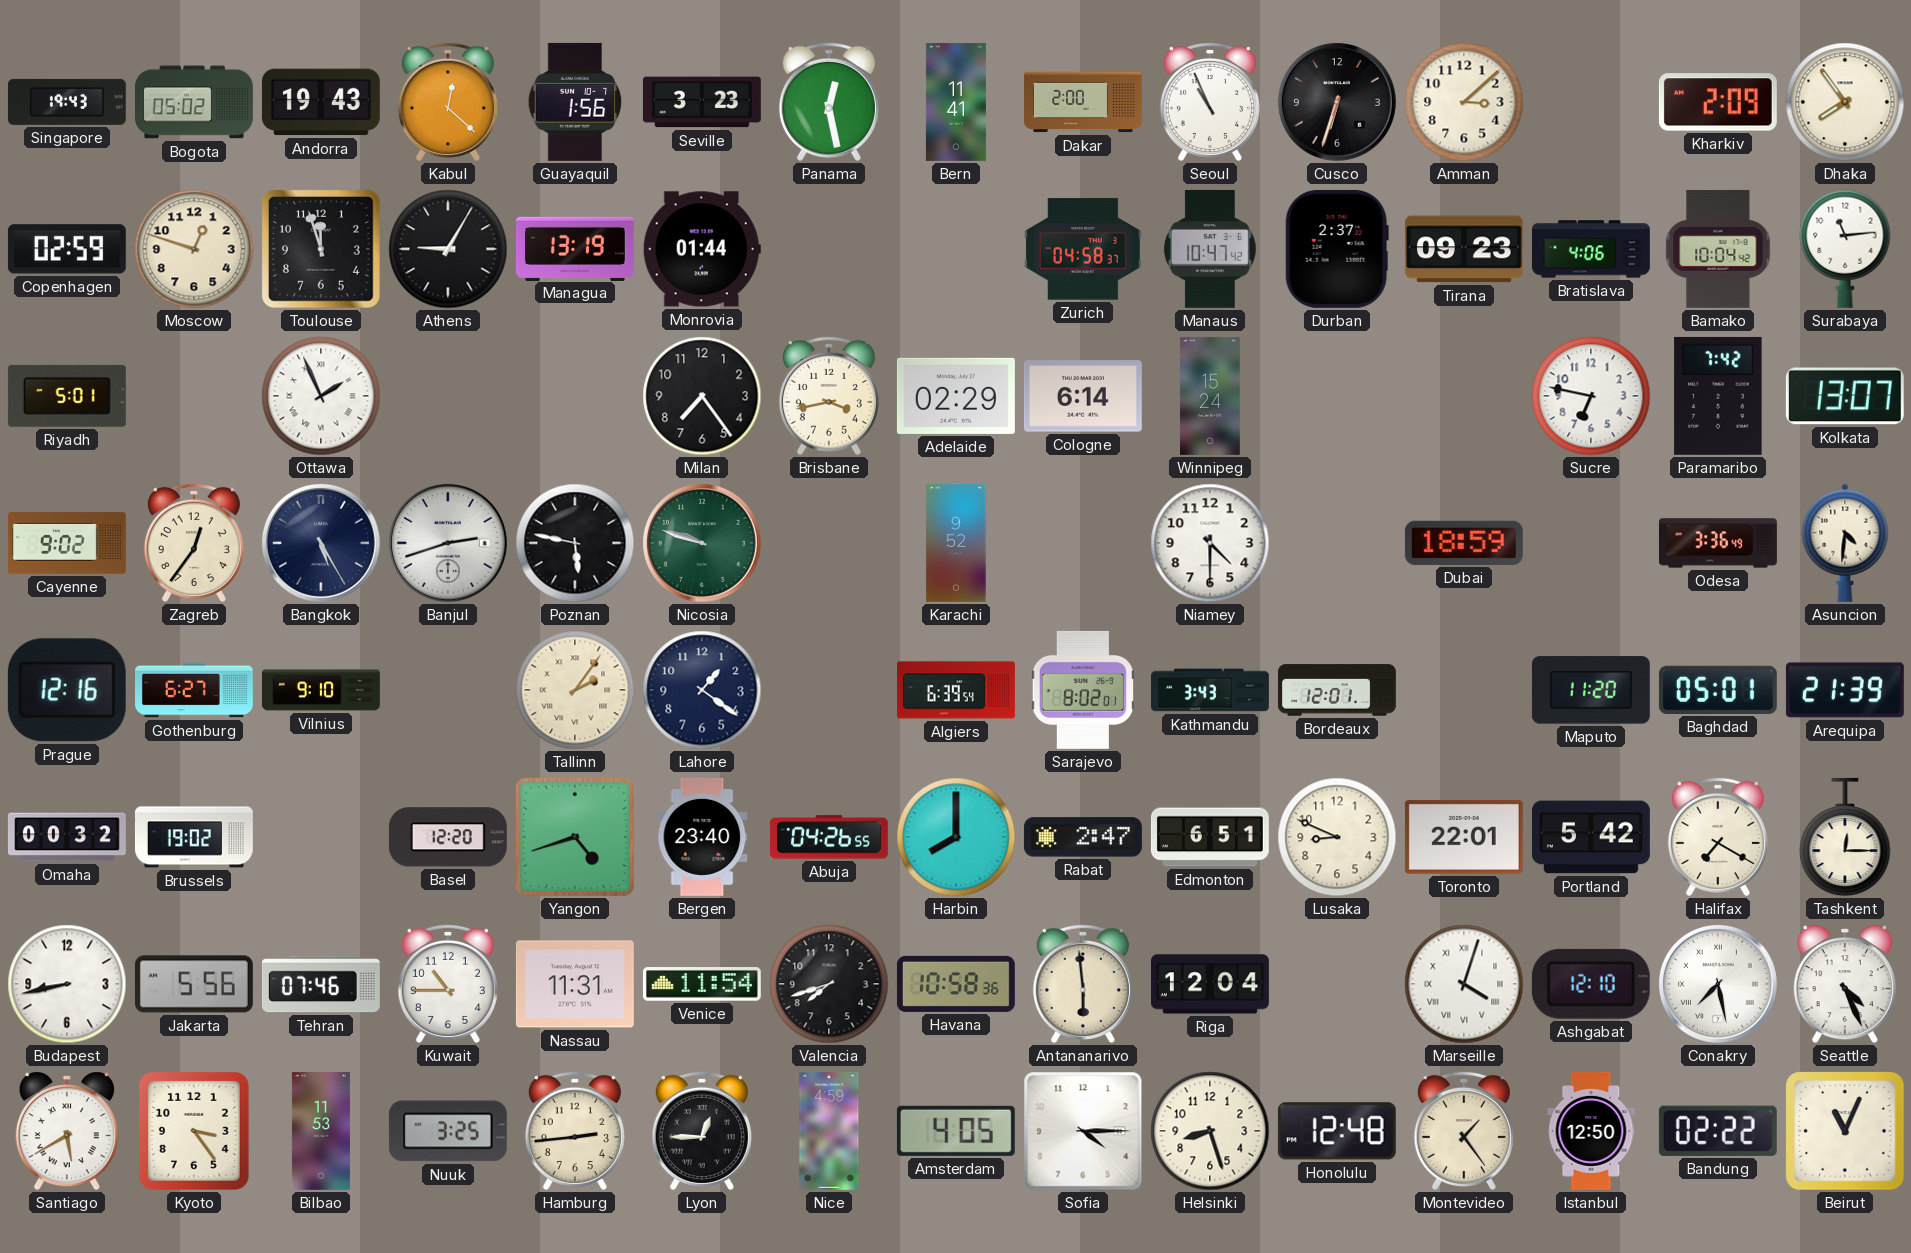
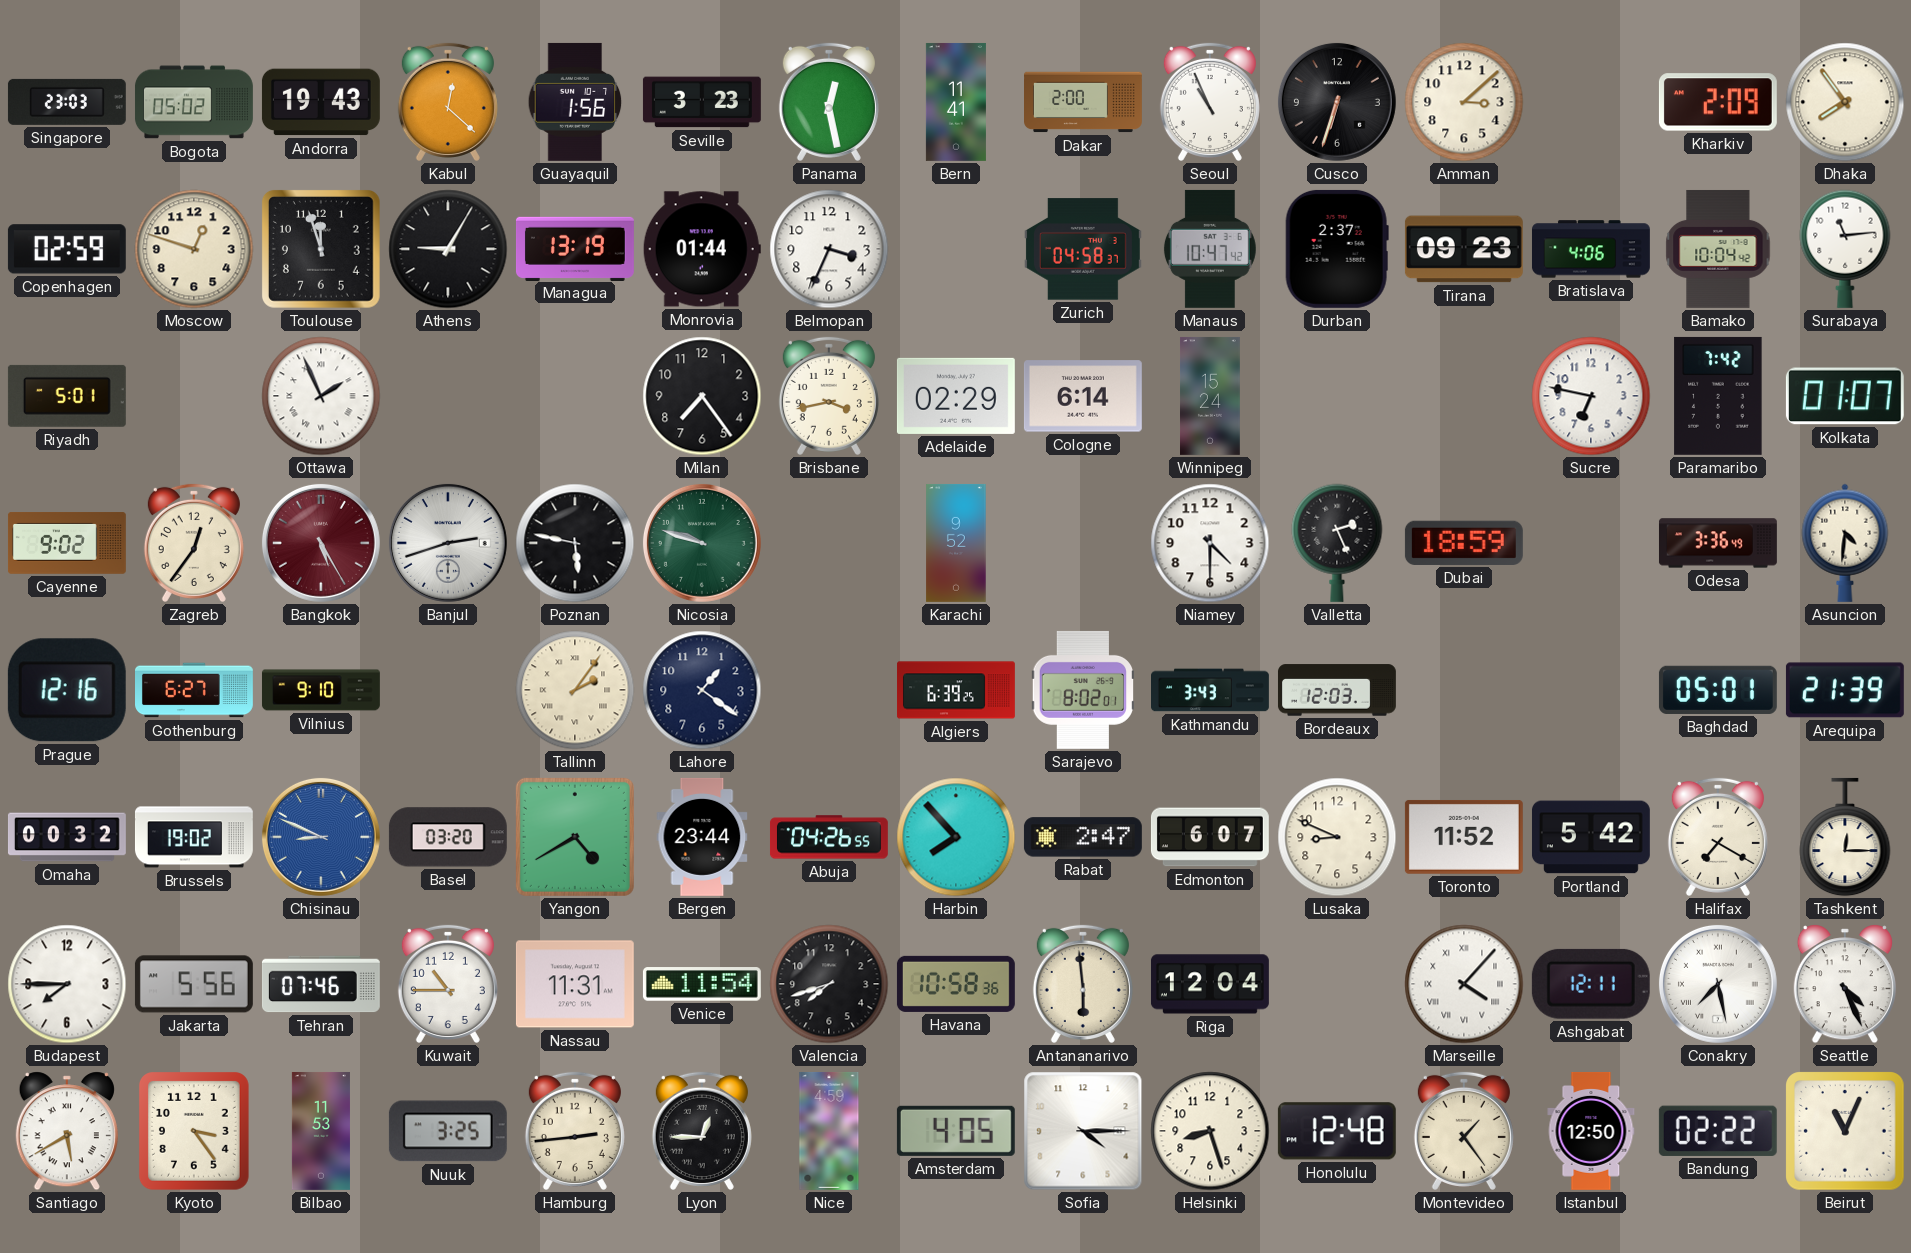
Singapore: 19:43 -> 23:03 (67, 102)
Belmopan: none -> 3:34 (829, 249)
Kolkata: 13:07 -> 01:07 (1845, 396)
Bangkok dial: navy -> burgundy (321, 543)
Valletta: none -> 2:26 (1337, 543)
Algiers: 6:39:54 -> 6:39:25 (957, 690)
Bordeaux: 12:01 -> 12:03 (1337, 690)
Maputo: 11:20 -> none (1591, 690)
Chisinau: none -> 8:49 (321, 837)
Basel: 12:20 -> 03:20 (448, 837)
Yangon: 4:42 -> 4:40 (575, 837)
Bergen: 23:40 -> 23:44 (702, 837)
Harbin: 8:00 -> 7:53 (956, 837)
Edmonton: 6:51 -> 6:07 (1210, 837)
Toronto: 22:01 -> 11:52 (1464, 837)
Budapest: 8:43 -> 7:45 (67, 984)
Marseille: 4:03 -> 4:07 (1464, 984)
Ashgabat: 12:10 -> 12:11 (1591, 984)
